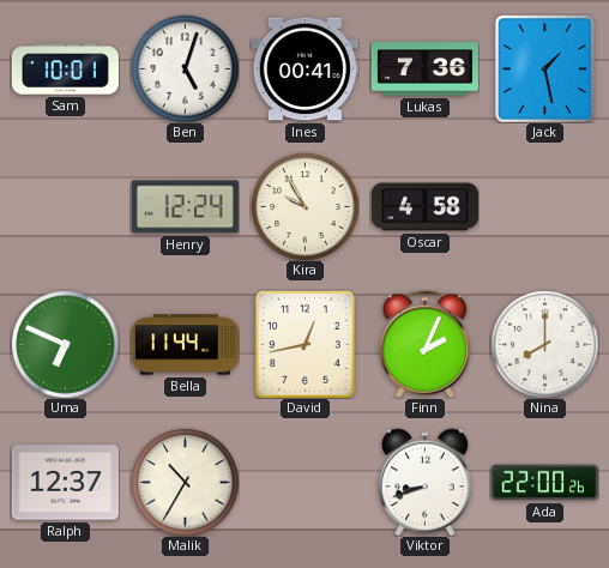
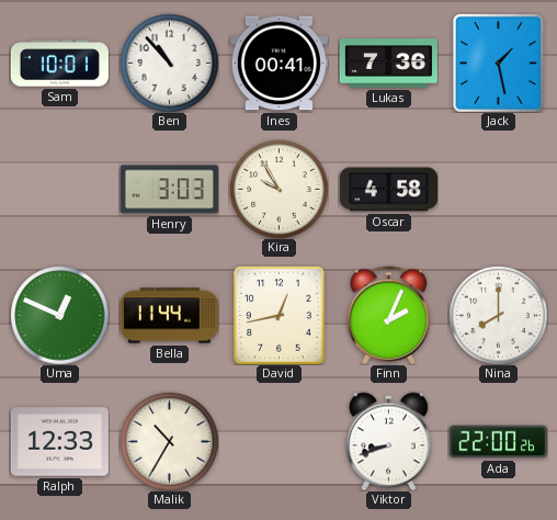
Ben: 5:03 -> 10:53 (169, 63)
Henry: 12:24 -> 3:03 (169, 190)
Uma: 6:49 -> 12:49 (59, 315)
Ralph: 12:37 -> 12:33 (59, 442)
